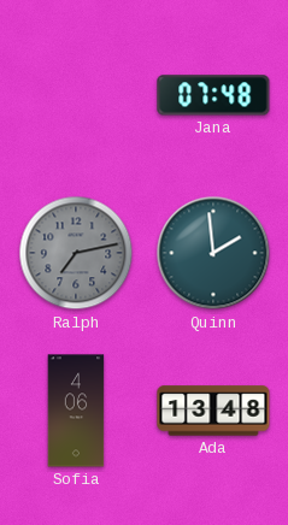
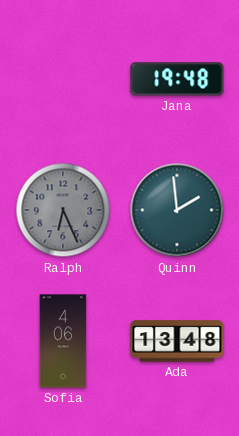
Jana: 07:48 -> 19:48 (177, 79)
Ralph: 7:13 -> 6:26 (63, 210)
